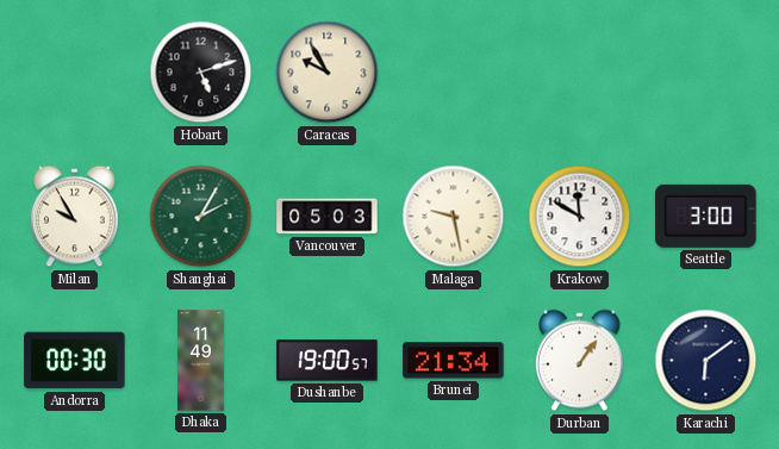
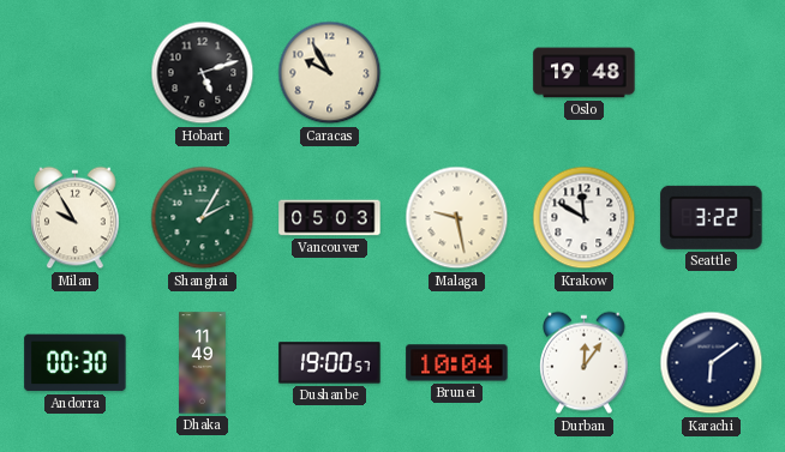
Oslo: none -> 19:48 (585, 73)
Seattle: 3:00 -> 3:22 (712, 217)
Brunei: 21:34 -> 10:04 (457, 363)
Durban: 1:06 -> 12:06 (585, 363)
